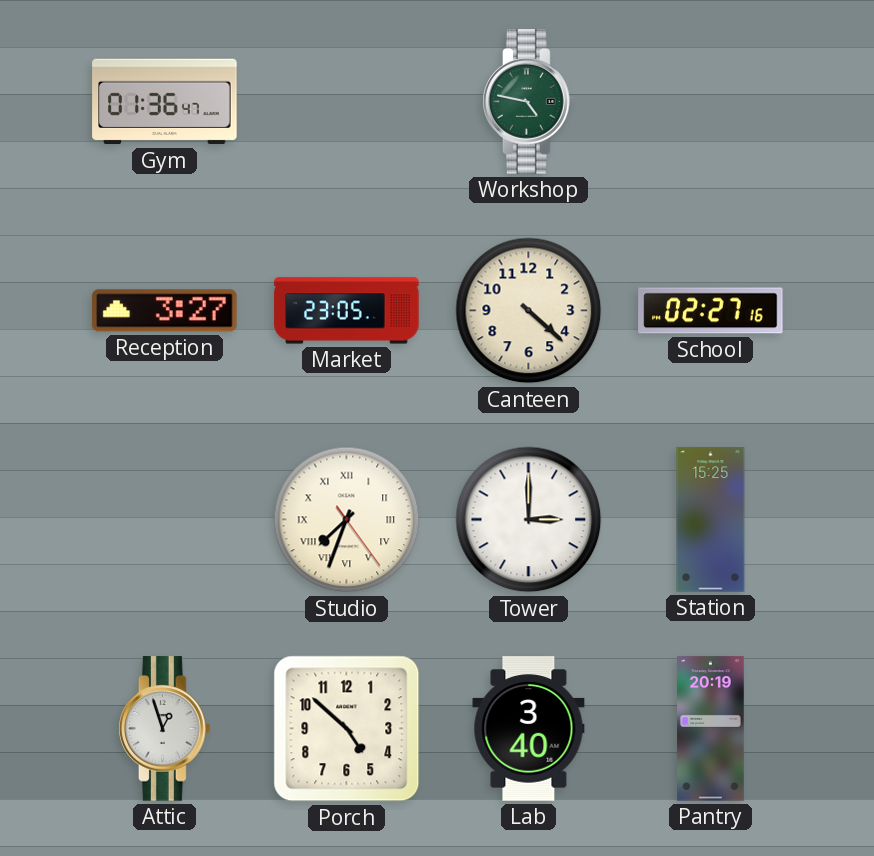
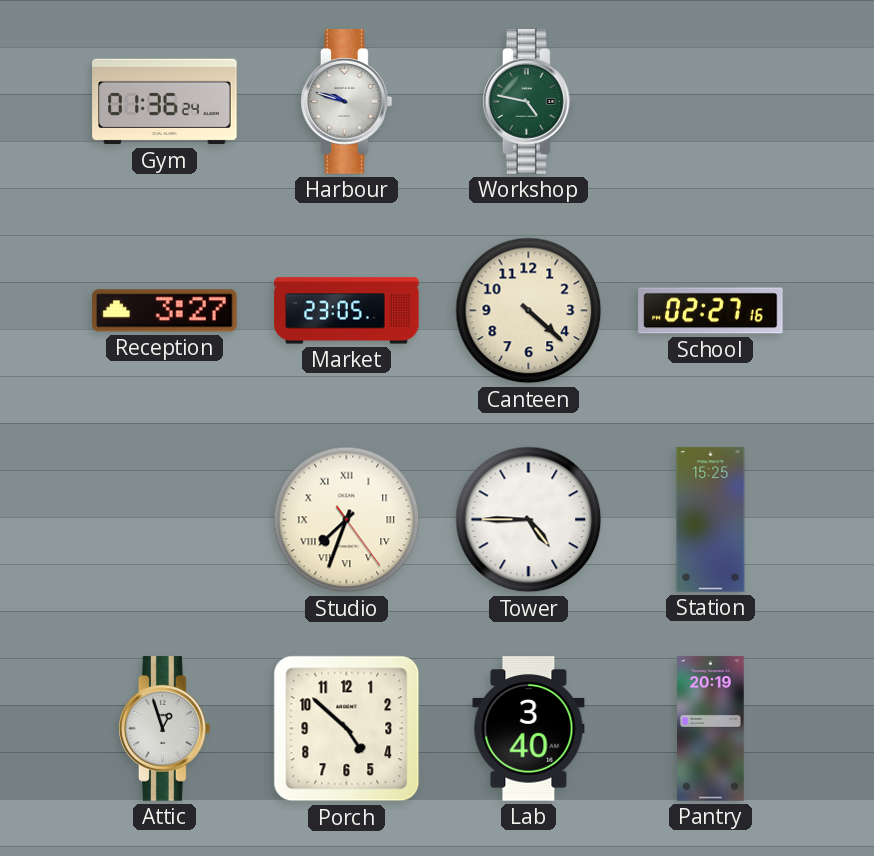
Gym: 01:36:47 -> 01:36:24 (165, 102)
Harbour: none -> 9:48 (347, 102)
Tower: 3:00 -> 4:45 (529, 520)
